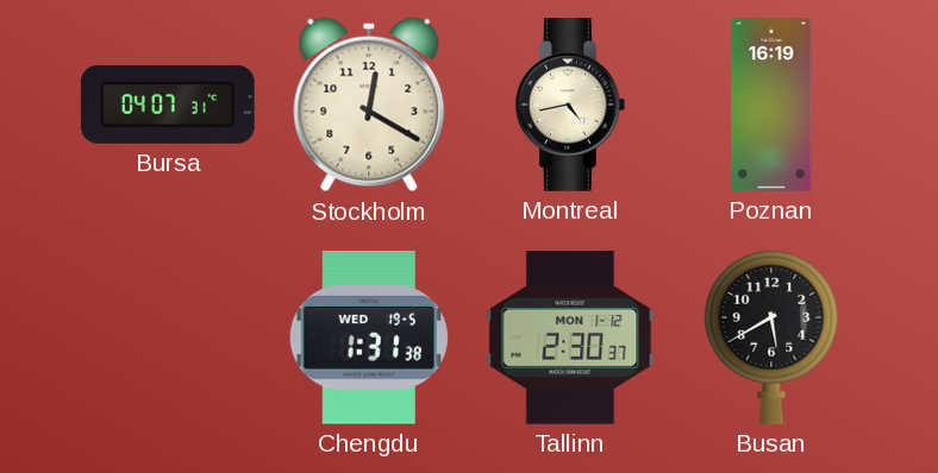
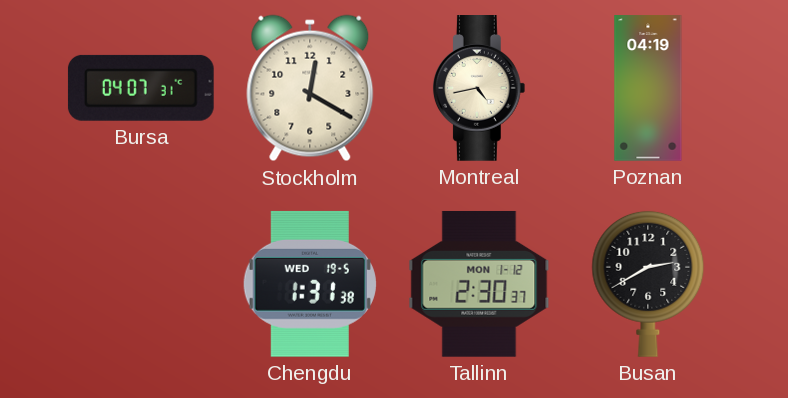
Poznan: 16:19 -> 04:19 (648, 88)
Busan: 5:40 -> 2:40 (648, 284)
